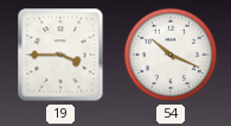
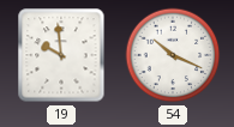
19: 3:45 -> 9:59 (61, 55)
